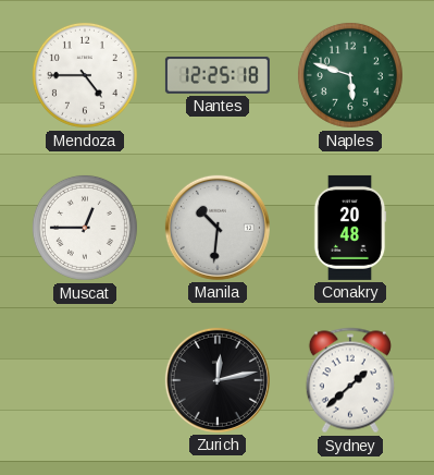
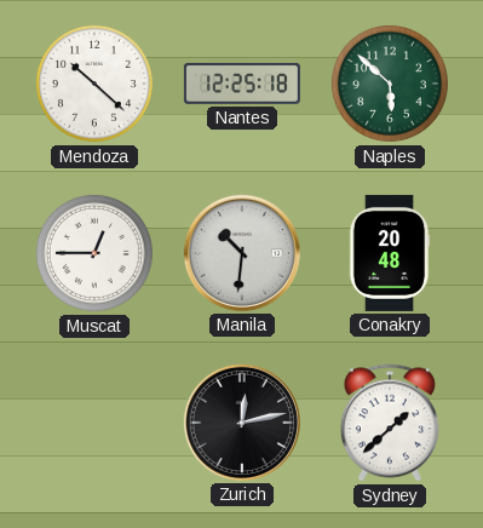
Mendoza: 4:45 -> 10:22 (94, 84)
Naples: 5:48 -> 5:52 (390, 84)
